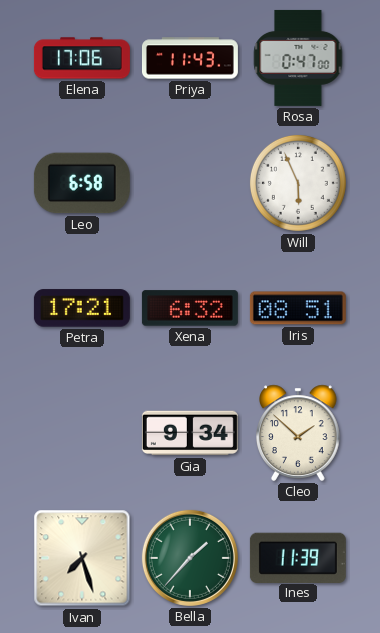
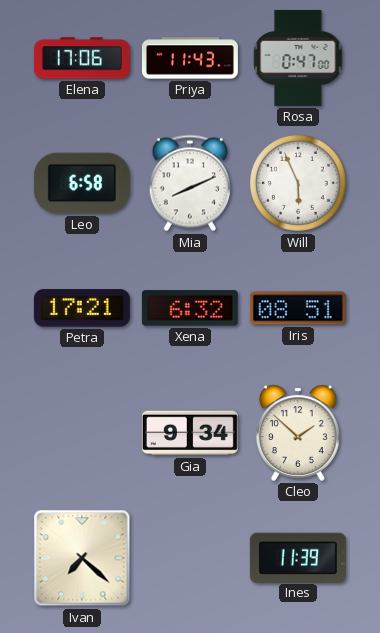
Mia: none -> 8:11 (190, 183)
Ivan: 7:27 -> 7:22 (82, 558)
Bella: 1:37 -> none (190, 558)
